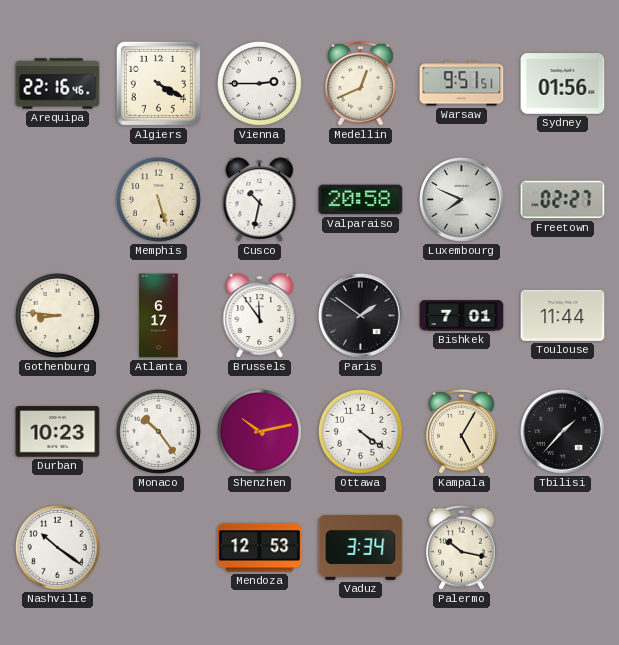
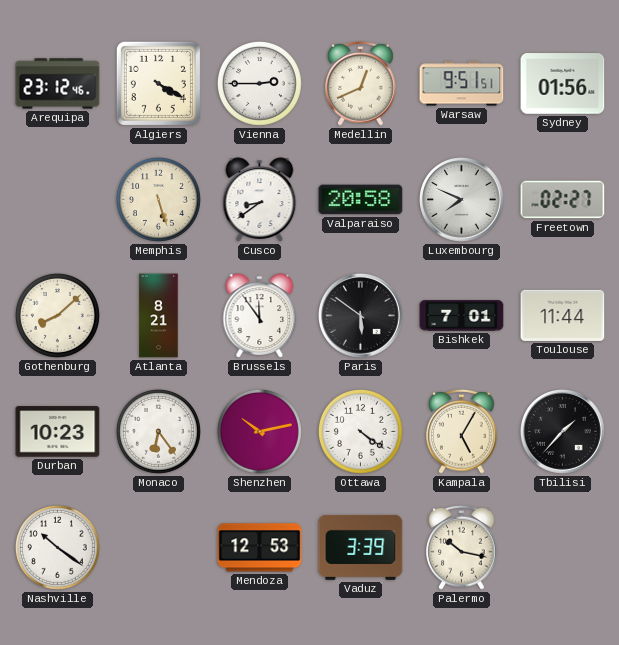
Arequipa: 22:16 -> 23:12 (58, 84)
Cusco: 10:32 -> 8:39 (260, 200)
Gothenburg: 8:46 -> 8:08 (57, 315)
Atlanta: 6:17 -> 8:21 (159, 316)
Paris: 1:51 -> 5:51 (361, 316)
Monaco: 10:24 -> 6:24 (158, 431)
Vaduz: 3:34 -> 3:39 (361, 547)
